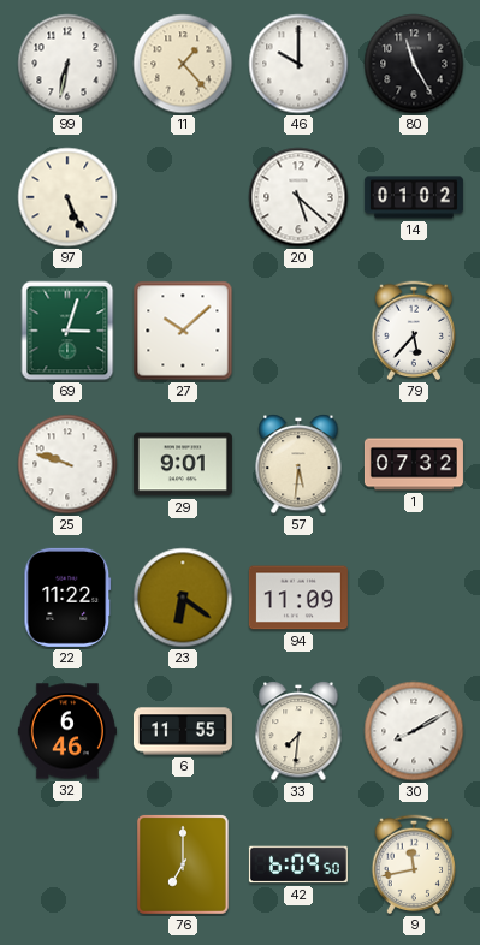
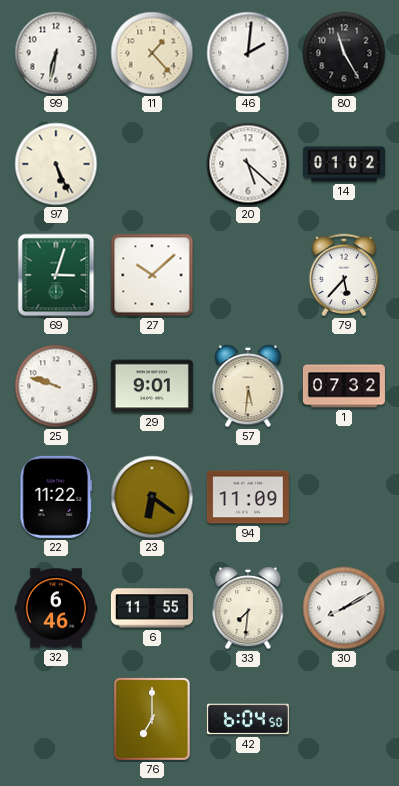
46: 10:00 -> 2:01 (248, 53)
42: 6:09 -> 6:04 (248, 719)
9: 11:43 -> none (414, 864)
